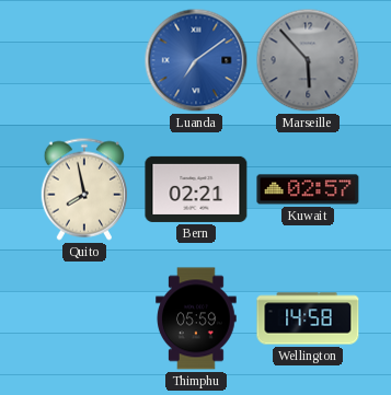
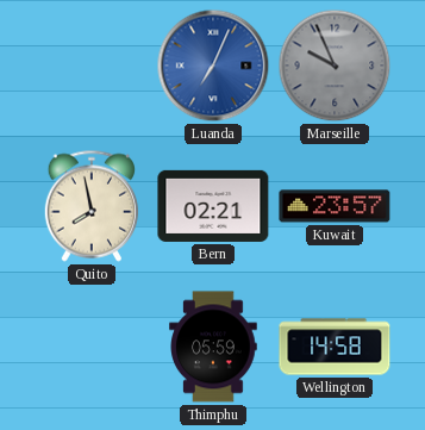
Luanda: 7:09 -> 7:04 (213, 66)
Marseille: 5:53 -> 9:56 (335, 66)
Kuwait: 02:57 -> 23:57 (335, 206)
